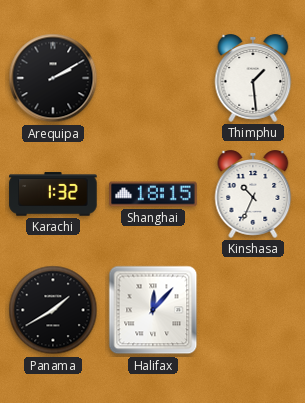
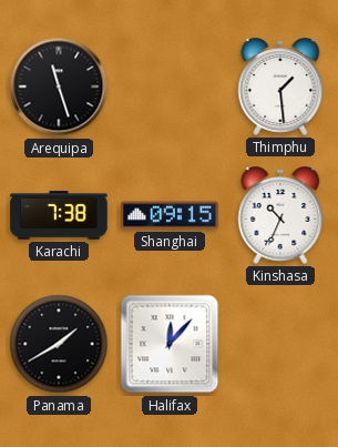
Arequipa: 2:10 -> 11:27 (59, 87)
Karachi: 1:32 -> 7:38 (59, 215)
Shanghai: 18:15 -> 09:15 (170, 215)
